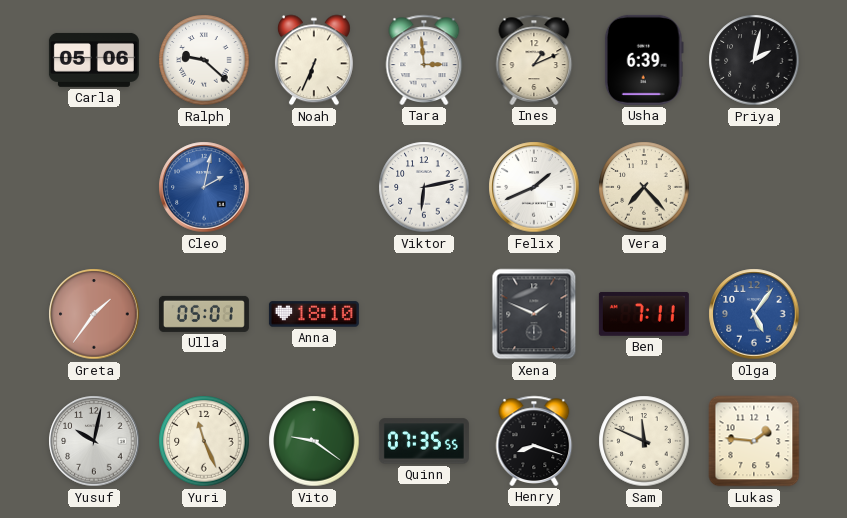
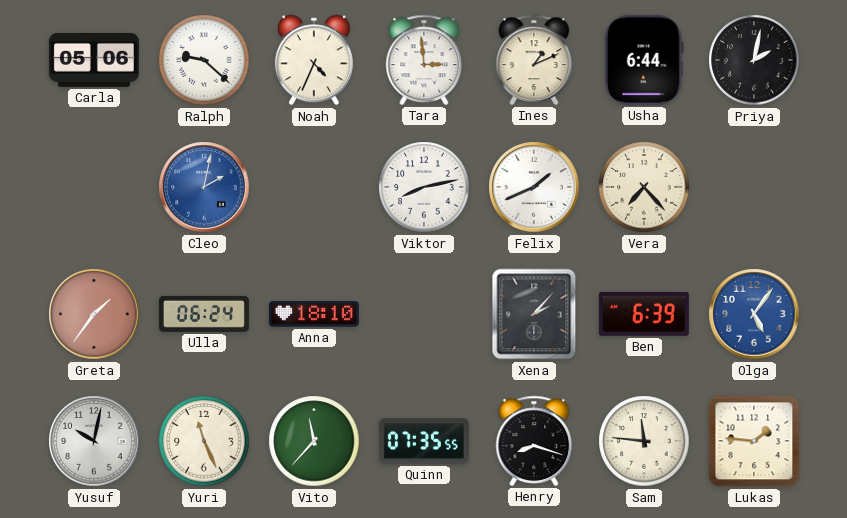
Noah: 6:34 -> 4:34 (314, 60)
Usha: 6:39 -> 6:44 (644, 60)
Viktor: 6:13 -> 8:13 (424, 187)
Ulla: 05:01 -> 06:24 (204, 314)
Xena: 1:49 -> 2:07 (534, 314)
Ben: 7:11 -> 6:39 (644, 314)
Vito: 9:21 -> 11:37 (314, 441)
Sam: 11:49 -> 11:46 (644, 441)
